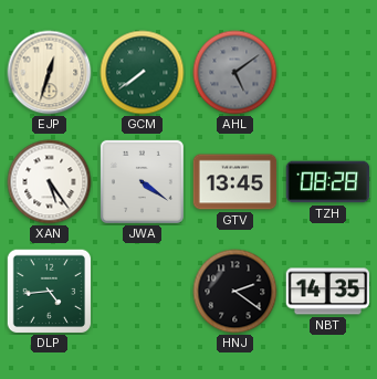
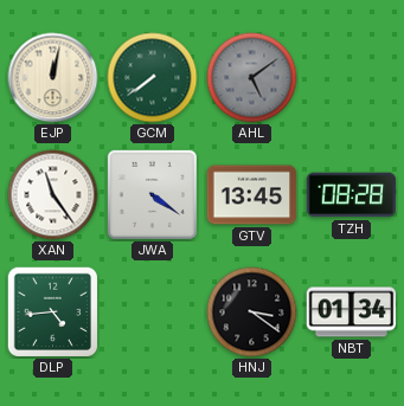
EJP: 12:33 -> 12:02 (53, 78)
XAN: 5:24 -> 11:24 (53, 195)
HNJ: 2:21 -> 3:21 (252, 312)
NBT: 14:35 -> 01:34 (352, 312)
